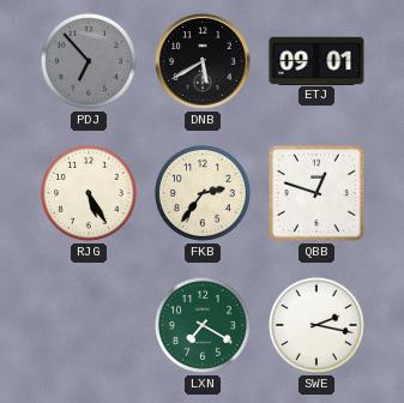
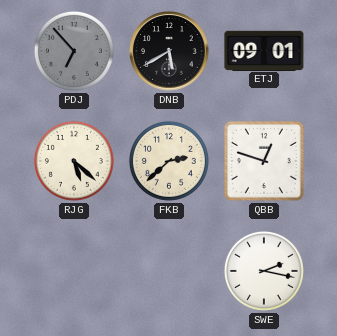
RJG: 5:25 -> 5:22 (74, 161)
FKB: 2:36 -> 2:38 (169, 161)
LXN: 7:20 -> none (203, 325)
